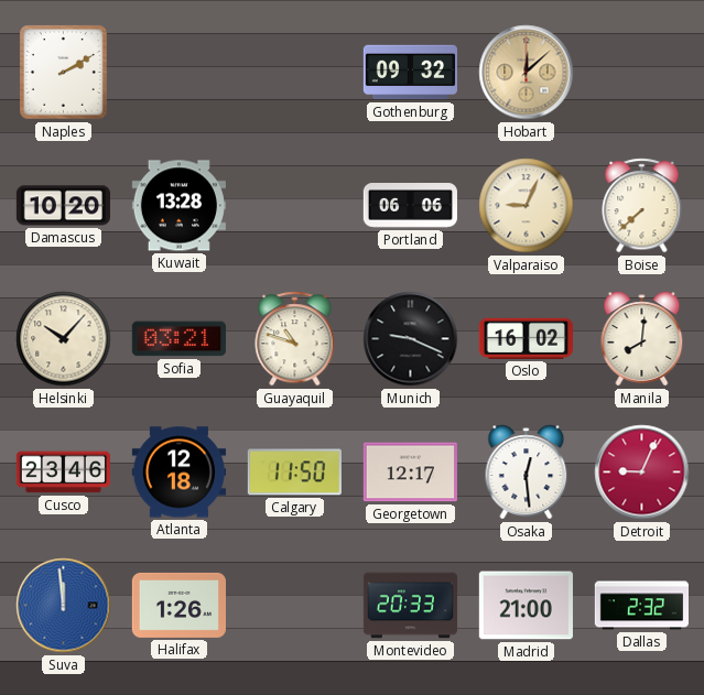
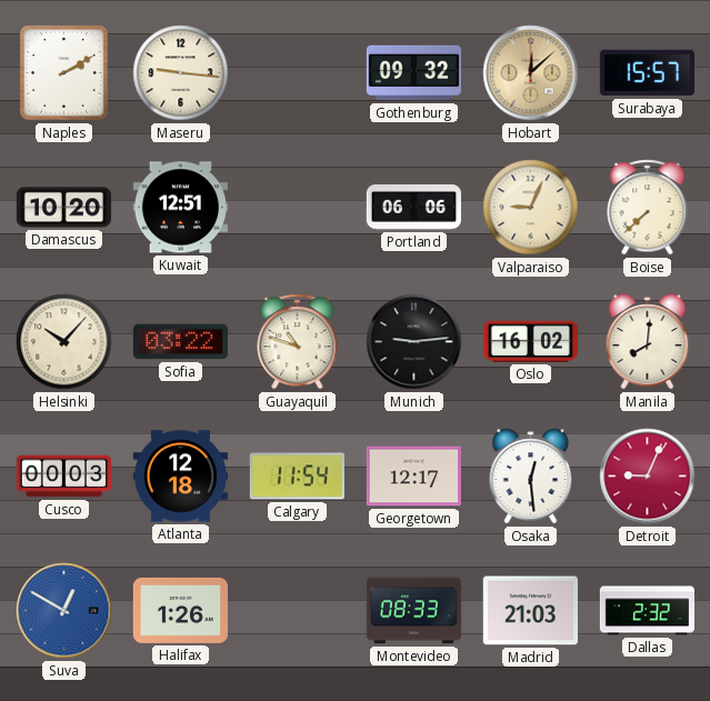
Maseru: none -> 9:16 (181, 73)
Surabaya: none -> 15:57 (647, 73)
Kuwait: 13:28 -> 12:51 (180, 208)
Sofia: 03:21 -> 03:22 (180, 342)
Munich: 9:19 -> 9:14 (414, 342)
Cusco: 23:46 -> 00:03 (63, 477)
Calgary: 11:50 -> 11:54 (297, 477)
Suva: 11:59 -> 12:50 (64, 611)
Montevideo: 20:33 -> 08:33 (413, 611)
Madrid: 21:00 -> 21:03 (530, 611)
